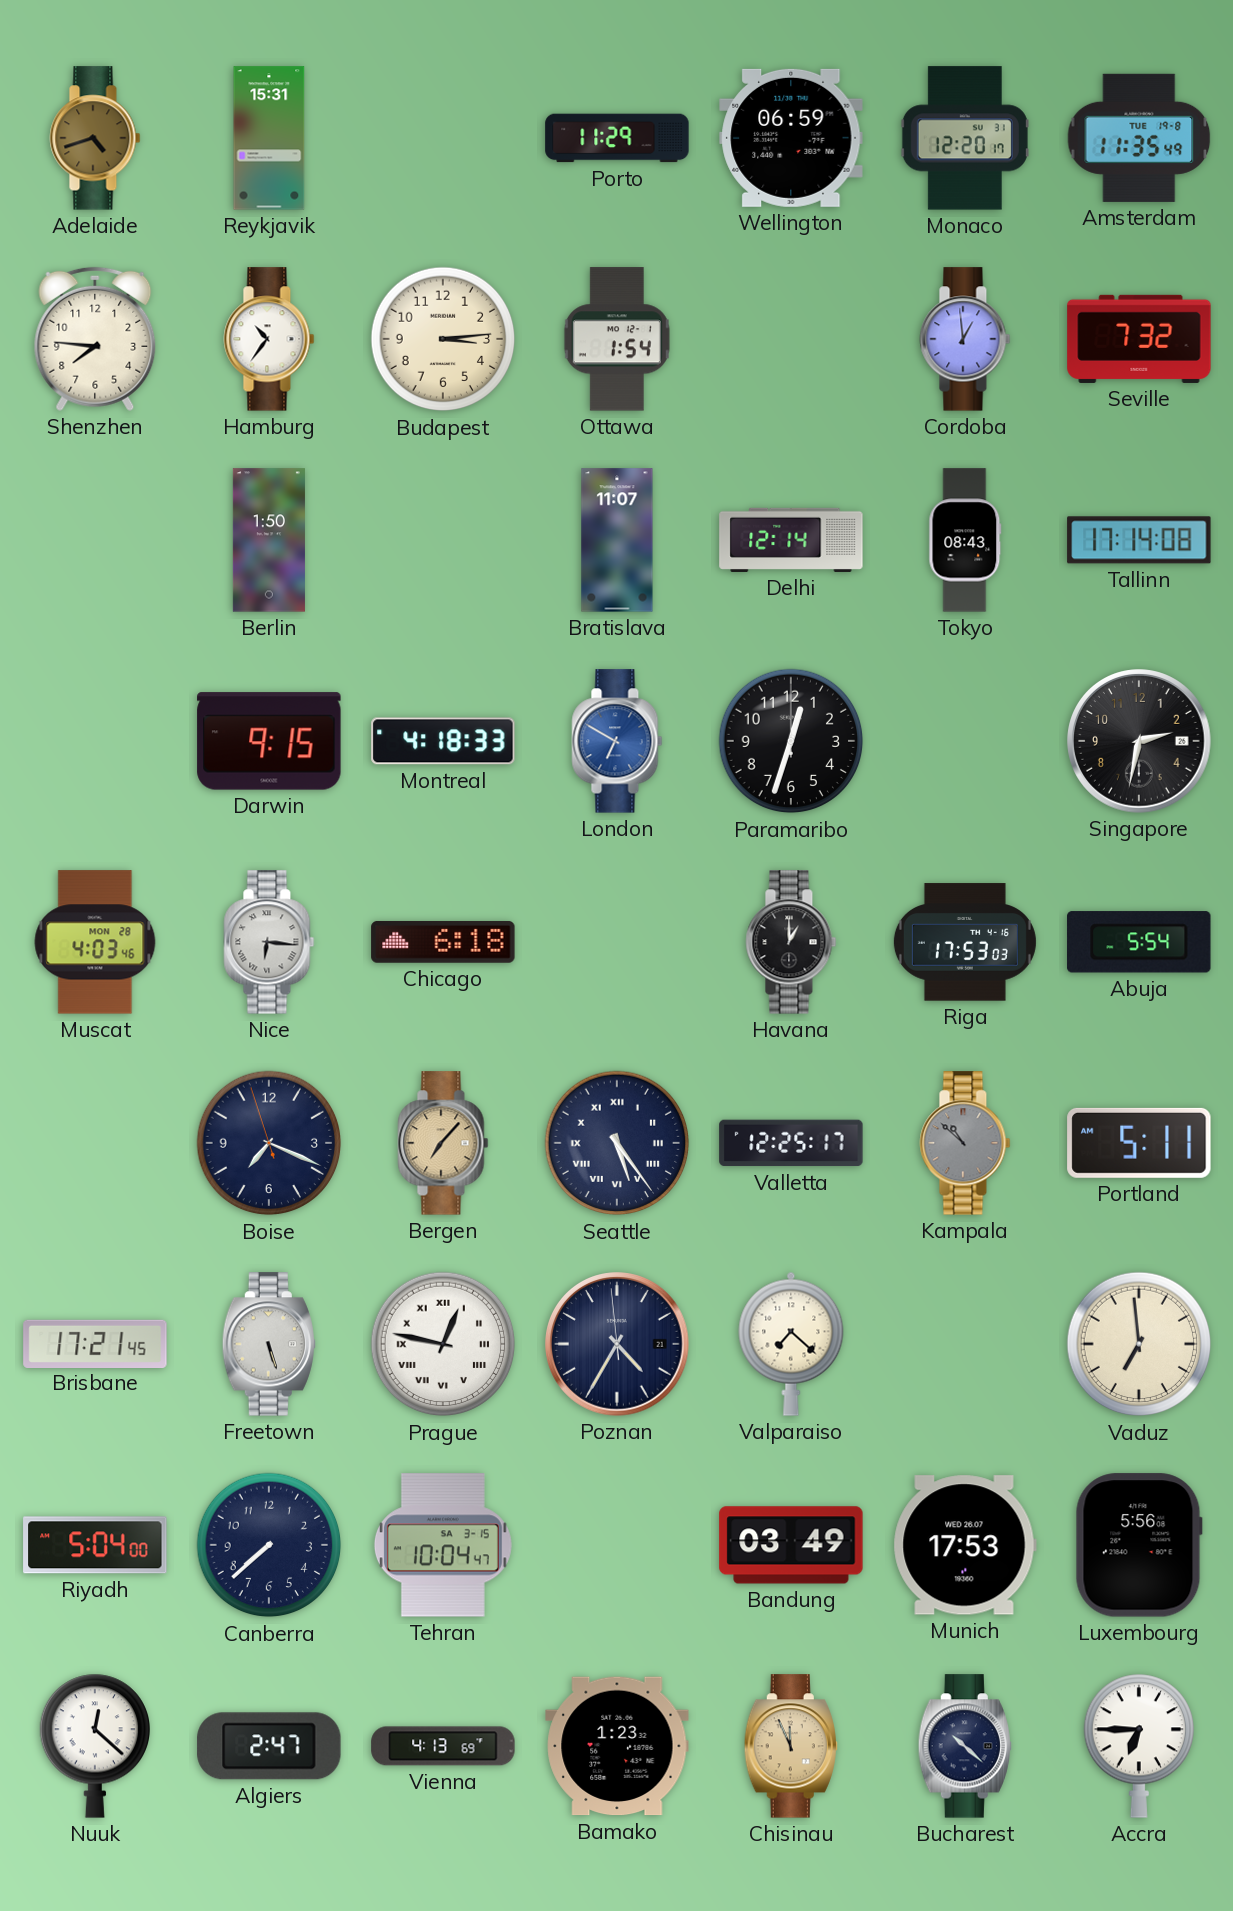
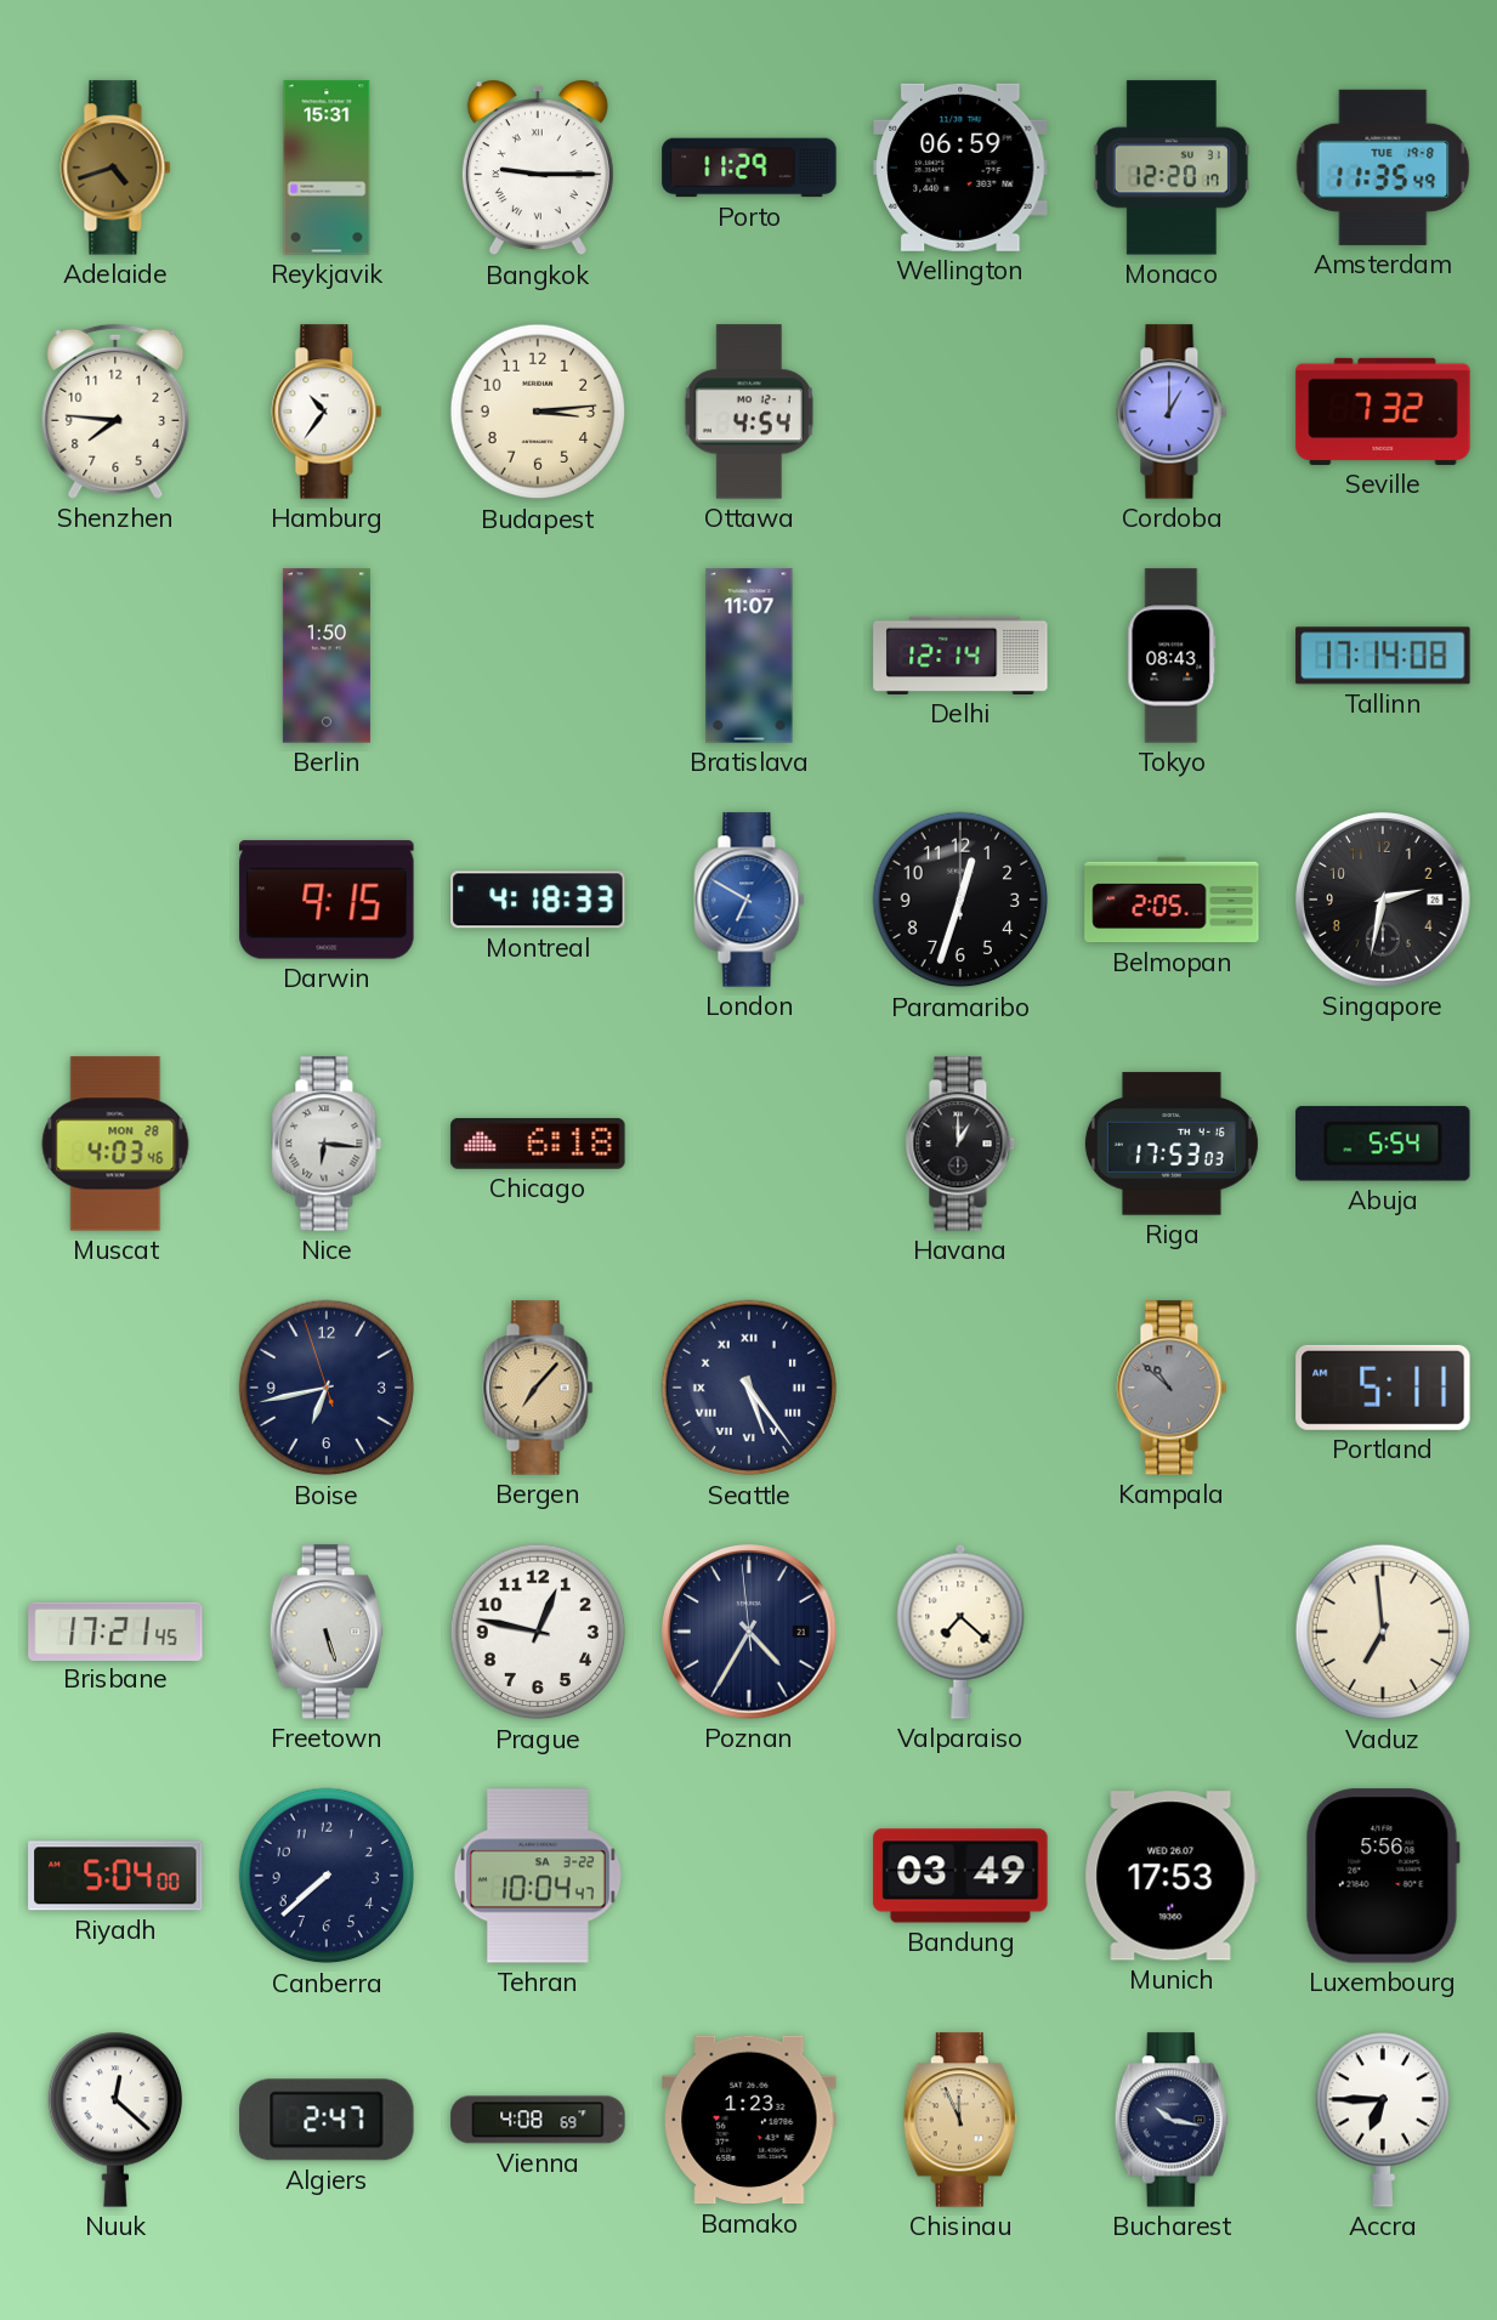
Bangkok: none -> 9:15 (538, 168)
Ottawa: 1:54 -> 4:54 (749, 412)
Cordoba: 12:59 -> 1:00 (1172, 412)
Belmopan: none -> 2:05 (1172, 900)
Boise: 7:18 -> 6:42 (327, 1388)
Valletta: 12:25 -> none (791, 1143)
Prague numerals: Roman -> Arabic (538, 1632)
Tehran date: SA 3-15 -> SA 3-22 (538, 1876)
Vienna: 4:13 -> 4:08 (538, 2120)
Bucharest: 10:22 -> 10:17 (1172, 2120)
